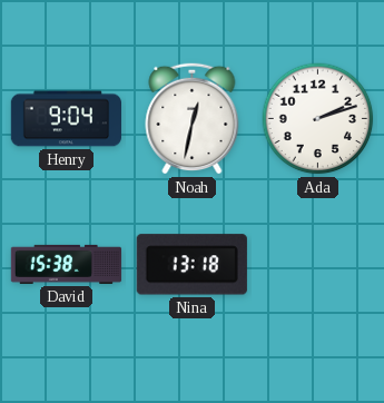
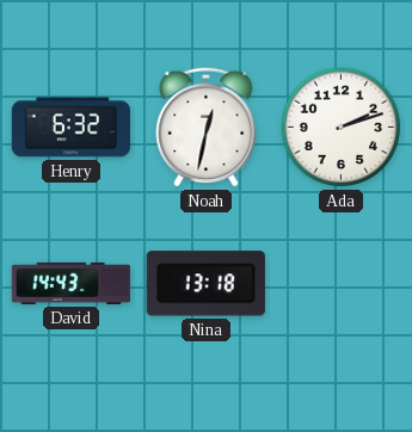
Henry: 9:04 -> 6:32 (70, 128)
David: 15:38 -> 14:43 (72, 283)
